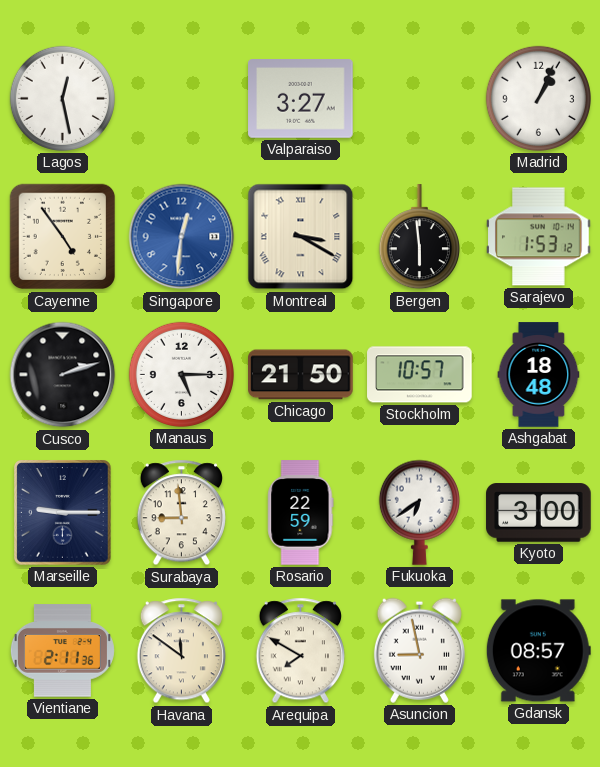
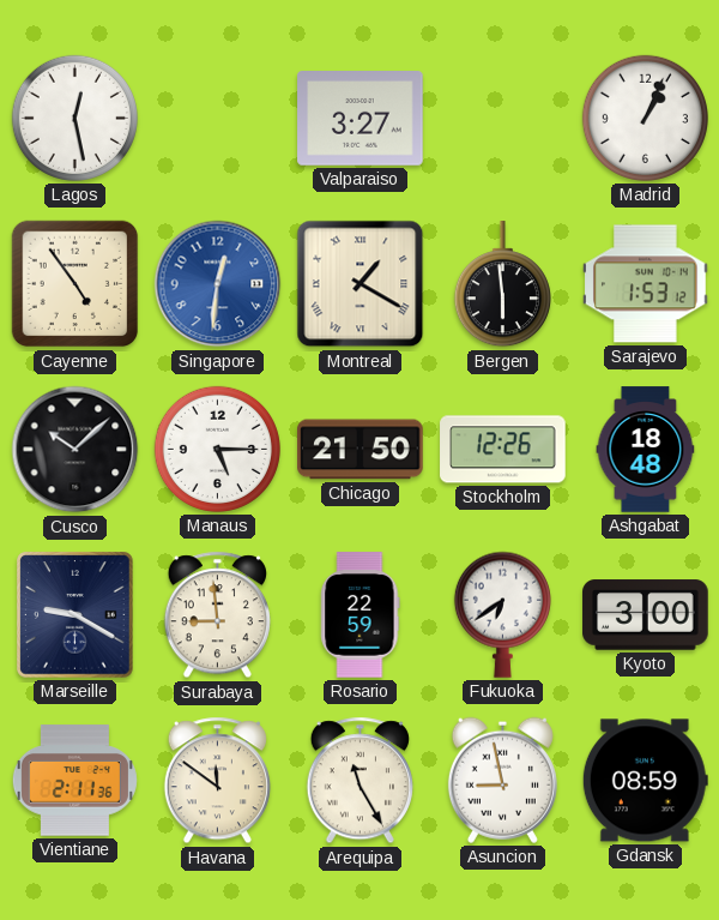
Montreal: 3:20 -> 1:20 (361, 284)
Cusco: 2:12 -> 10:08 (75, 450)
Stockholm: 10:57 -> 12:26 (503, 450)
Marseille: 9:15 -> 9:20 (75, 615)
Arequipa: 7:50 -> 11:25 (359, 781)
Gdansk: 08:57 -> 08:59 (645, 781)
